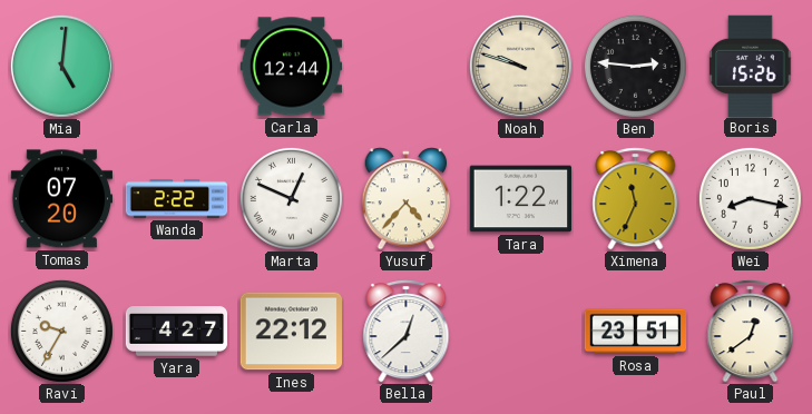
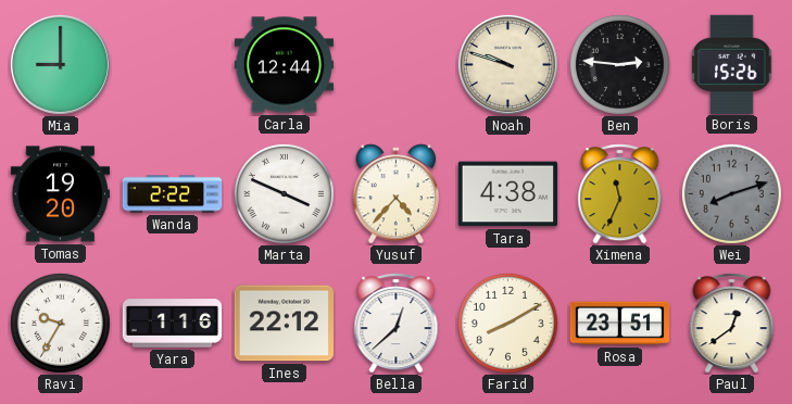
Mia: 5:01 -> 9:00 (60, 64)
Tomas: 07:20 -> 19:20 (61, 194)
Marta: 12:49 -> 3:49 (284, 193)
Tara: 1:22 -> 4:38 (508, 194)
Wei: 8:17 -> 8:12 (731, 193)
Wei dial: white -> grey (731, 193)
Yara: 4:27 -> 1:16 (173, 324)
Farid: none -> 8:10 (507, 323)
